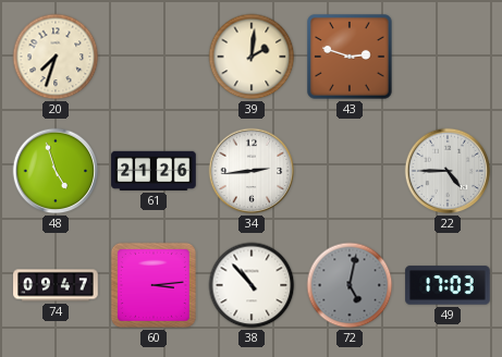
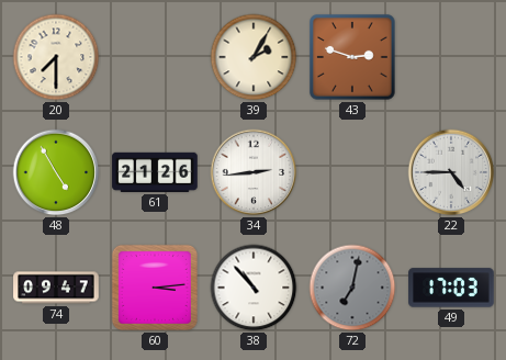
20: 7:33 -> 7:30 (56, 57)
39: 2:01 -> 2:05 (254, 57)
48: 4:57 -> 4:55 (56, 172)
72: 5:02 -> 7:02 (352, 288)
